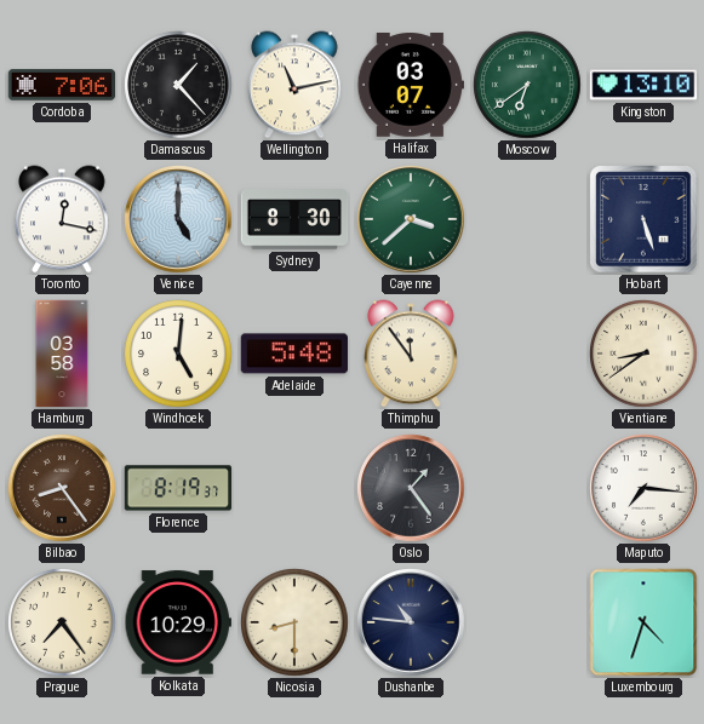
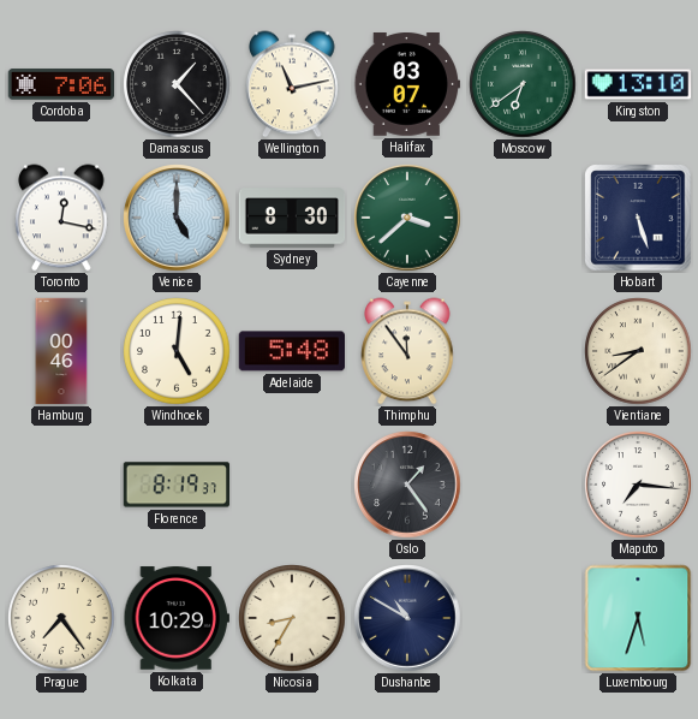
Hamburg: 03:58 -> 00:46 (61, 351)
Bilbao: 8:24 -> none (62, 488)
Nicosia: 8:30 -> 8:35 (292, 618)
Dushanbe: 10:46 -> 10:50 (407, 618)
Luxembourg: 4:33 -> 5:33 (638, 618)
